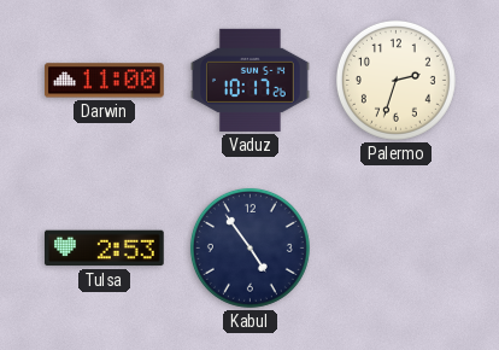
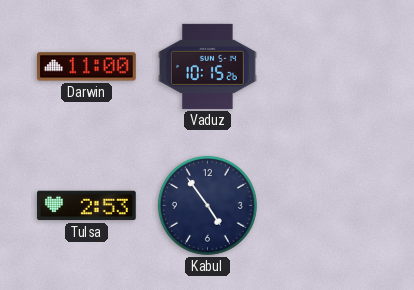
Vaduz: 10:17 -> 10:15 (208, 66)
Palermo: 2:33 -> none (395, 80)
